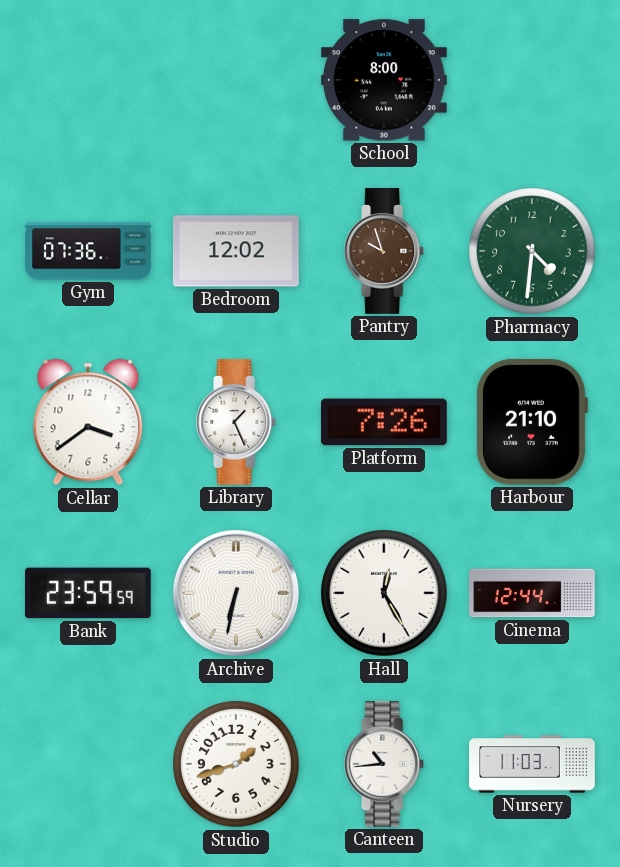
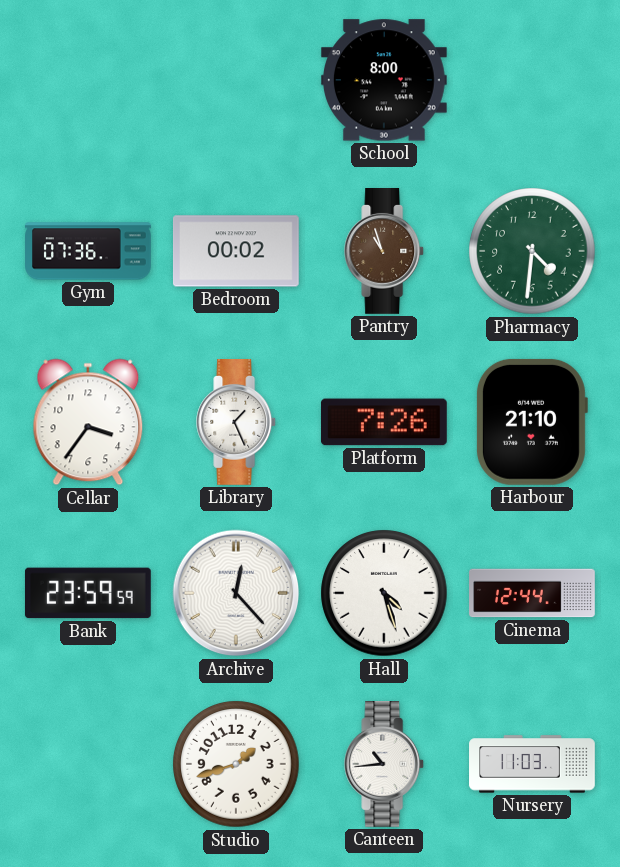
Bedroom: 12:02 -> 00:02 (236, 251)
Pantry: 9:57 -> 10:57 (385, 252)
Cellar: 3:39 -> 3:36 (88, 422)
Archive: 6:32 -> 12:23 (236, 593)
Hall: 12:25 -> 4:27 (384, 593)
